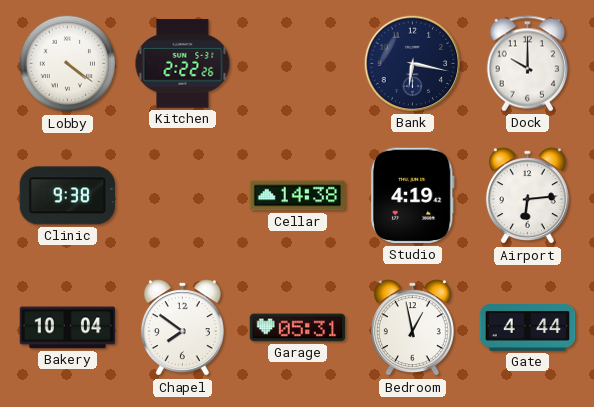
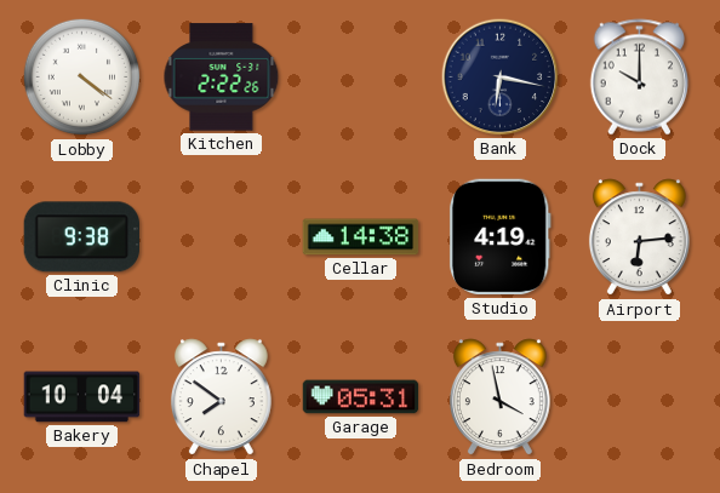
Bedroom: 12:58 -> 3:58 (499, 397)
Gate: 4:44 -> none (528, 328)
